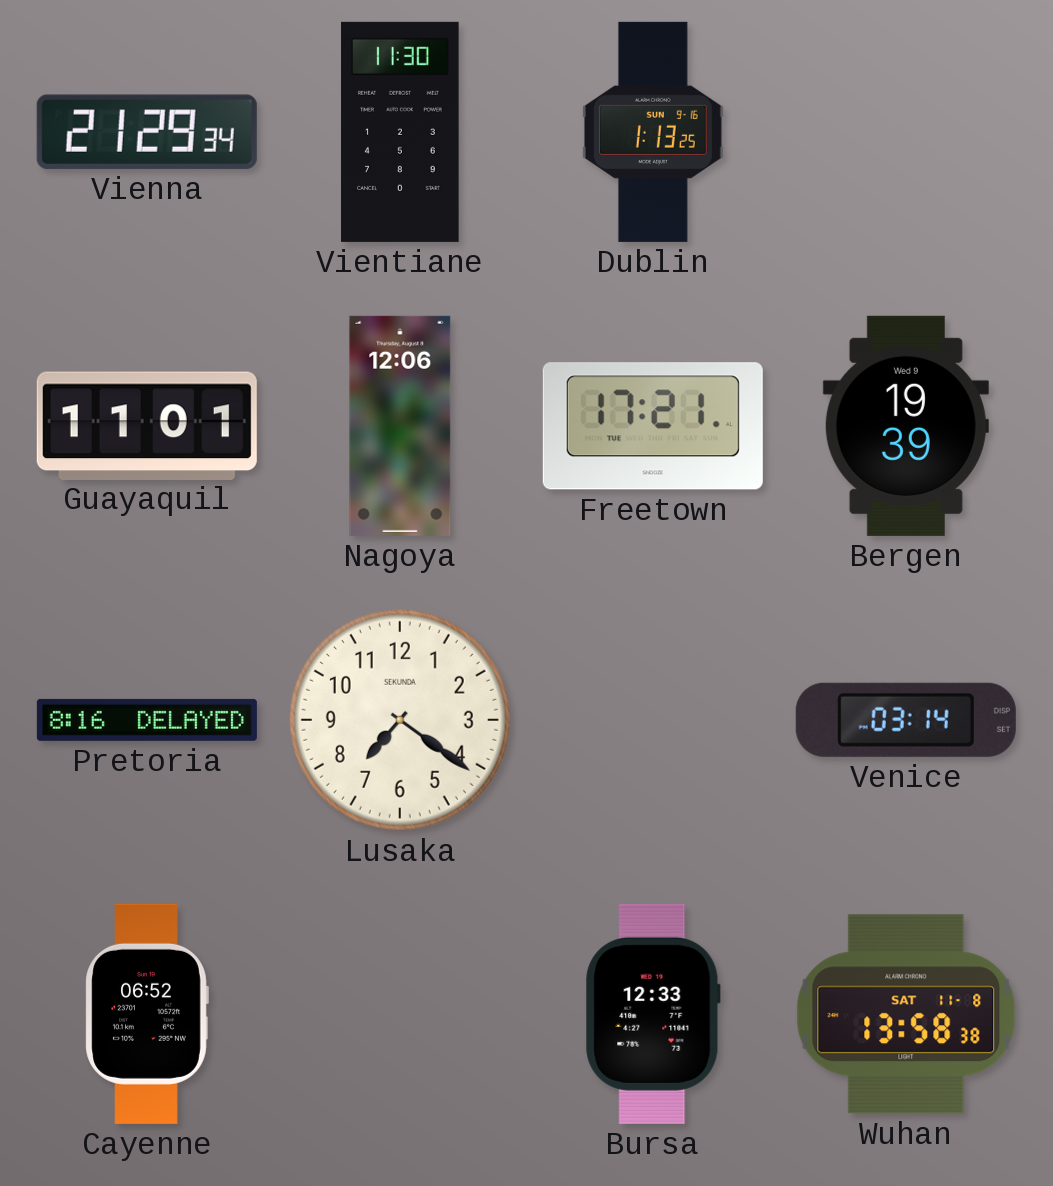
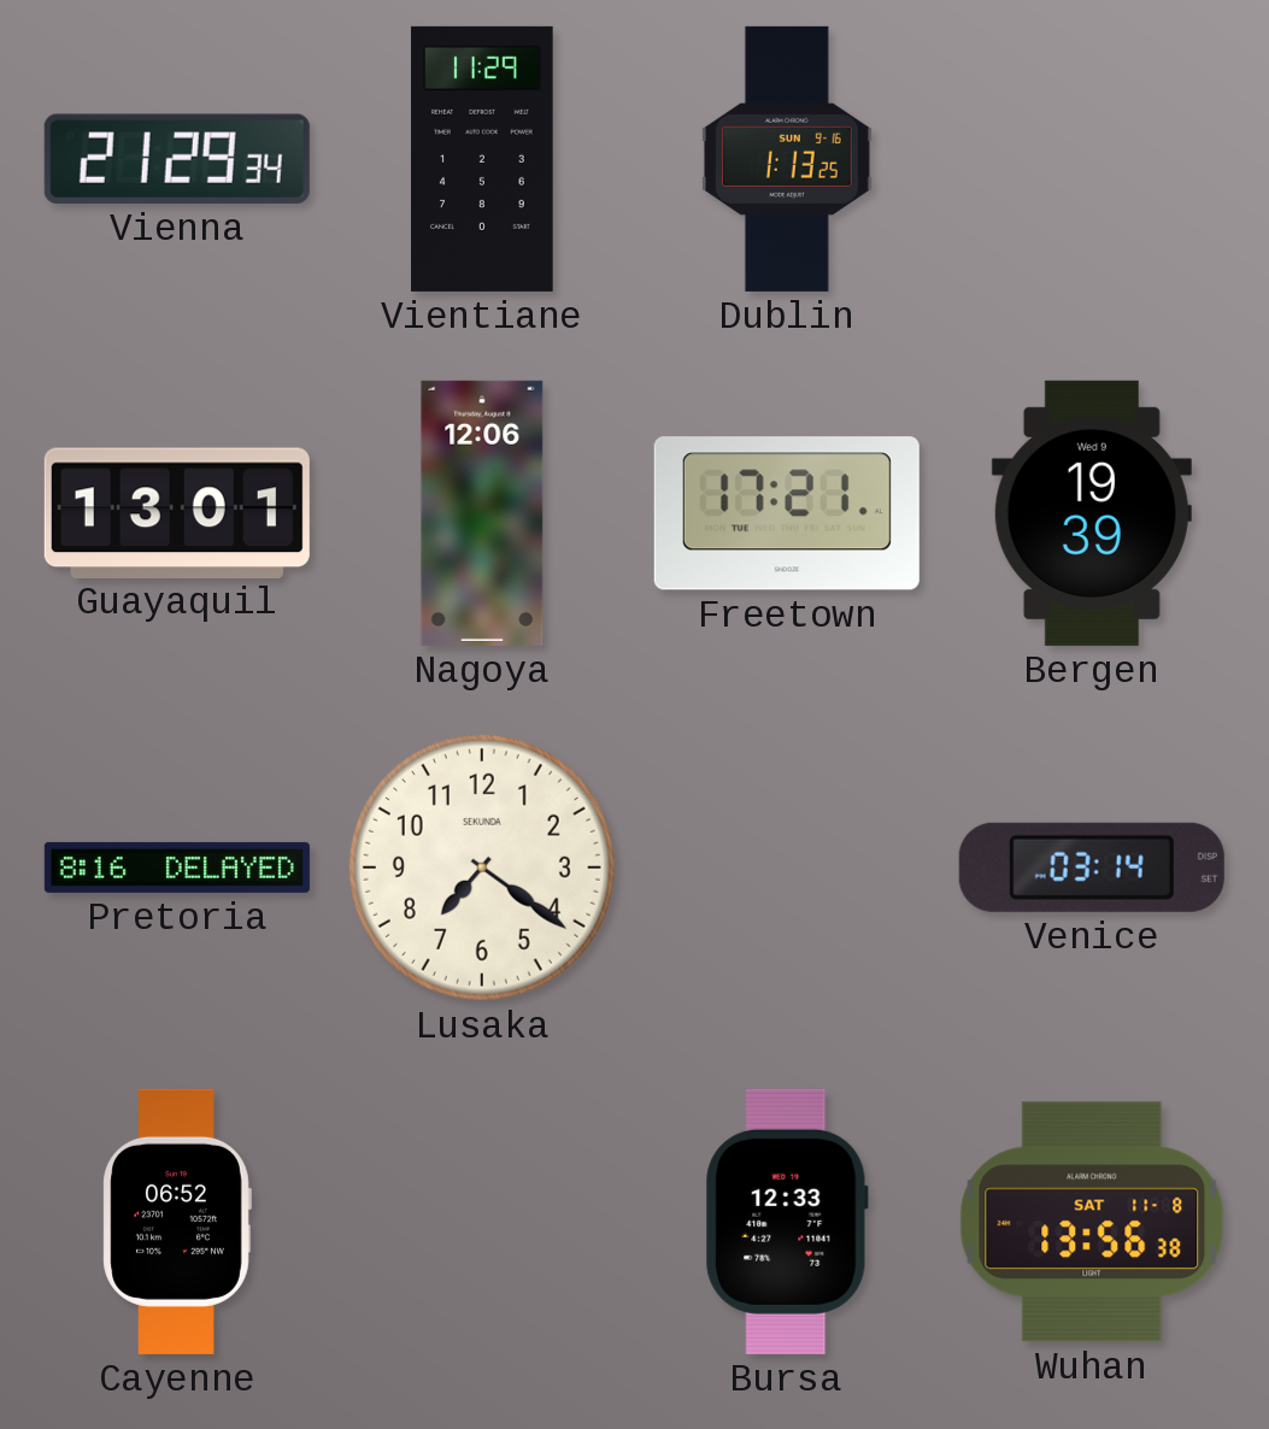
Vientiane: 11:30 -> 11:29 (482, 159)
Guayaquil: 11:01 -> 13:01 (177, 512)
Wuhan: 13:58 -> 13:56 (1092, 1222)
